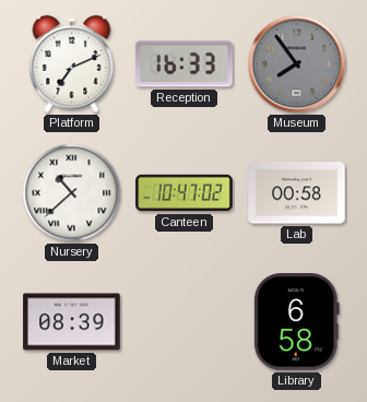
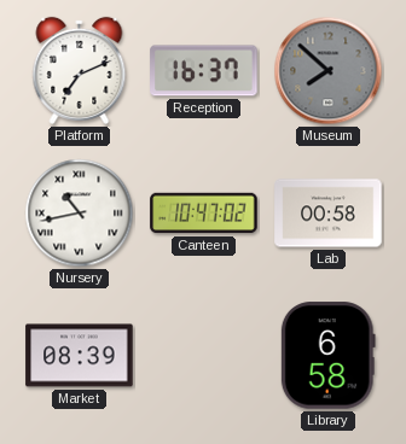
Reception: 16:33 -> 16:37 (204, 71)
Museum: 7:54 -> 7:52 (329, 71)
Nursery: 10:38 -> 10:43 (80, 214)
